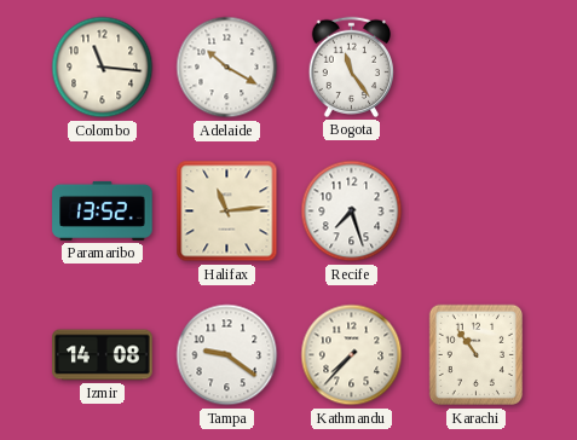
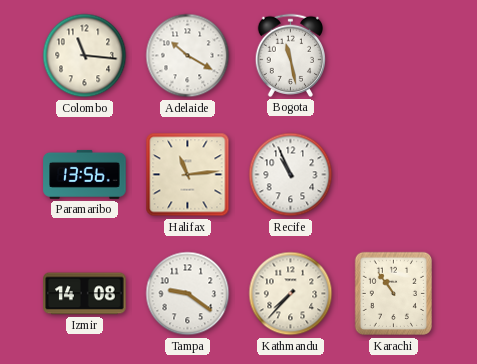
Bogota: 11:24 -> 11:28 (290, 55)
Paramaribo: 13:52 -> 13:56 (85, 174)
Recife: 7:27 -> 10:56 (291, 175)
